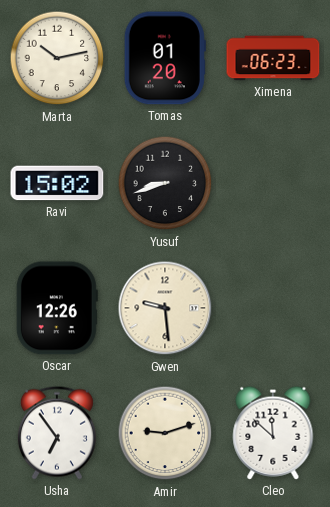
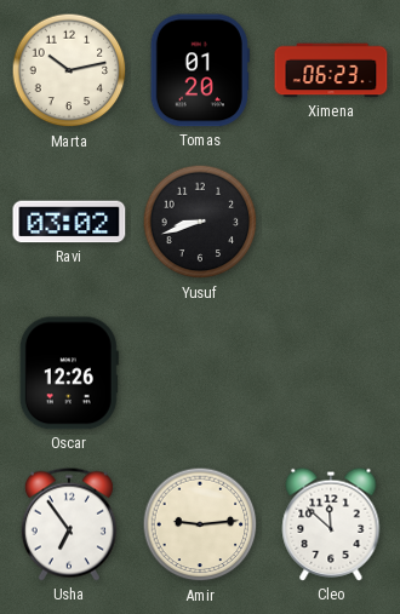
Ravi: 15:02 -> 03:02 (69, 222)
Gwen: 9:29 -> none (165, 308)
Amir: 9:12 -> 9:14 (200, 524)
